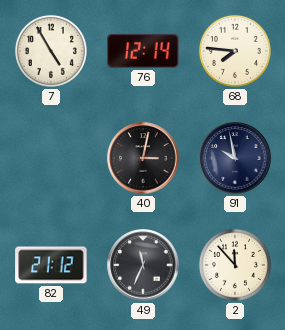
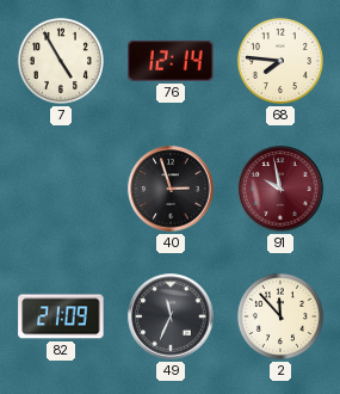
40: 3:02 -> 2:57 (171, 189)
91 dial: navy -> burgundy (280, 189)
82: 21:12 -> 21:09 (61, 316)
